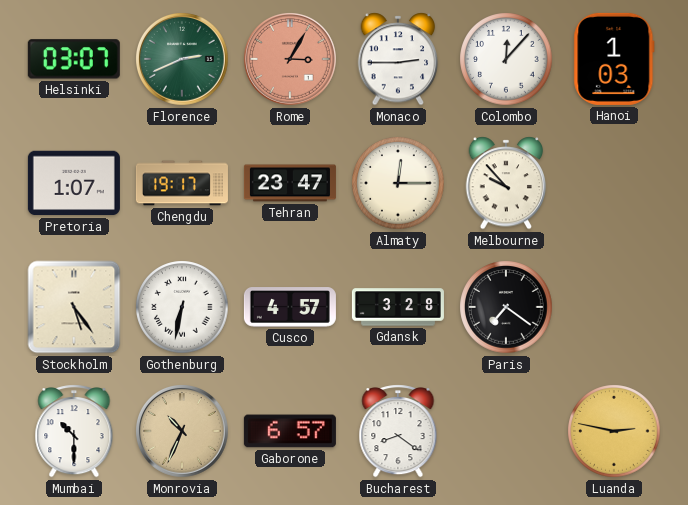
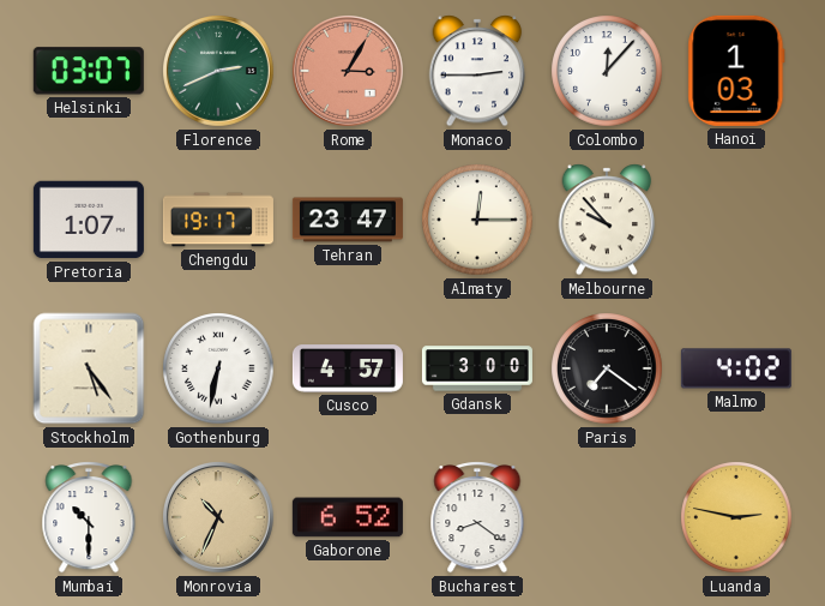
Gdansk: 3:28 -> 3:00 (477, 368)
Malmo: none -> 4:02 (736, 368)
Gaborone: 6:57 -> 6:52 (348, 517)
